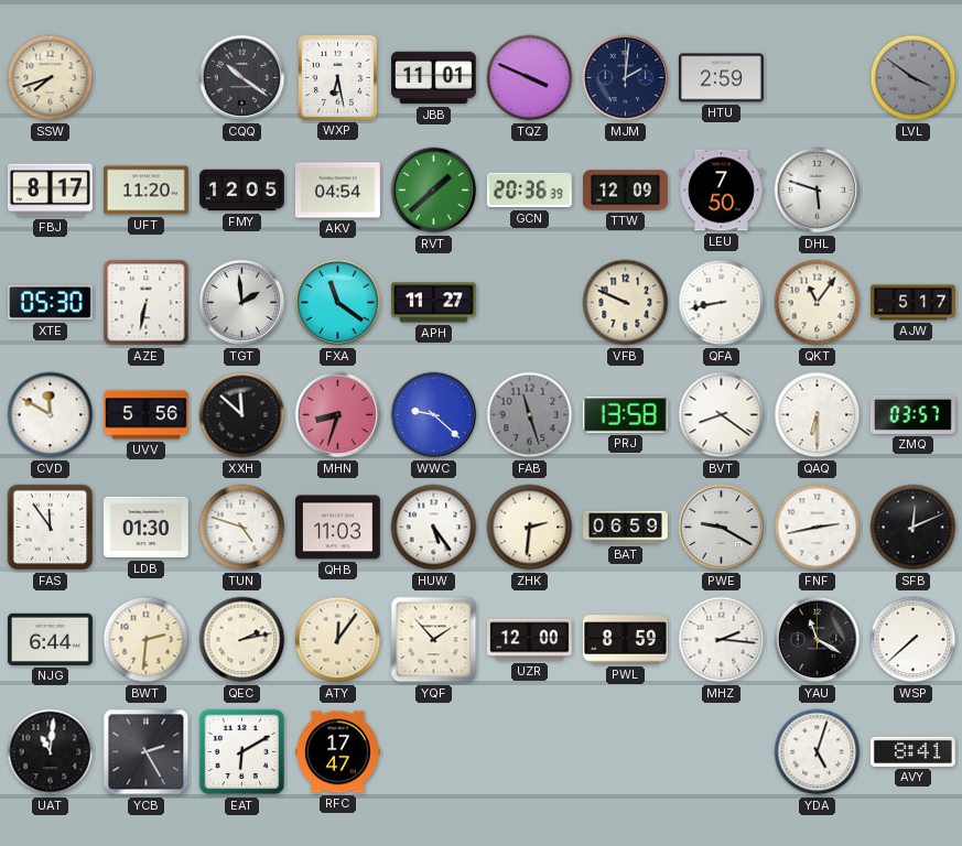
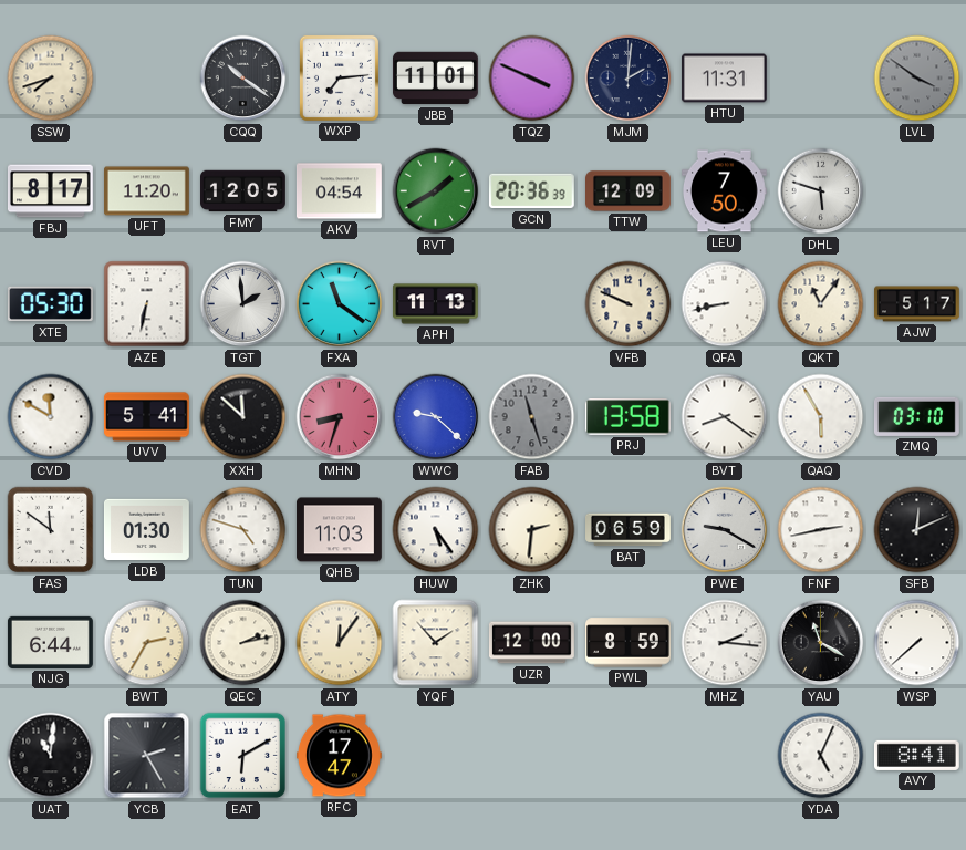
WXP: 6:28 -> 7:14 (339, 77)
HTU: 2:59 -> 11:31 (724, 79)
RVT: 1:38 -> 1:40 (436, 191)
APH: 11:27 -> 11:13 (436, 304)
UVV: 5:56 -> 5:41 (146, 417)
QAQ: 6:30 -> 5:55 (821, 417)
ZMQ: 03:57 -> 03:10 (916, 416)
FAS: 11:54 -> 11:51 (51, 530)
BWT: 2:31 -> 2:35 (147, 643)
YDA: 5:03 -> 5:04 (821, 756)
